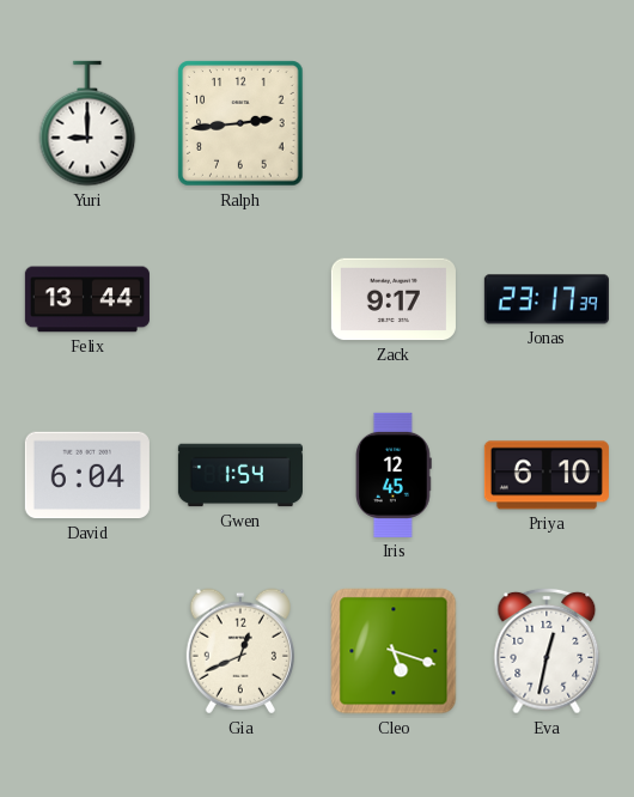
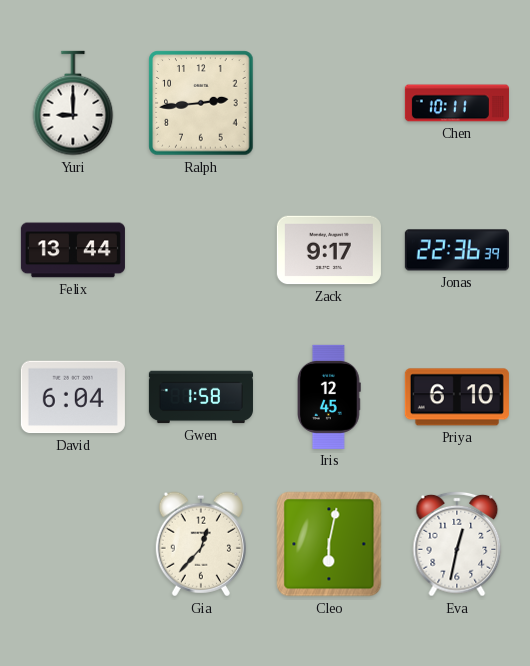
Chen: none -> 10:11 (457, 103)
Jonas: 23:17 -> 22:36 (457, 250)
Gwen: 1:54 -> 1:58 (201, 397)
Gia: 12:41 -> 12:37 (201, 544)
Cleo: 5:18 -> 6:02 (329, 544)
